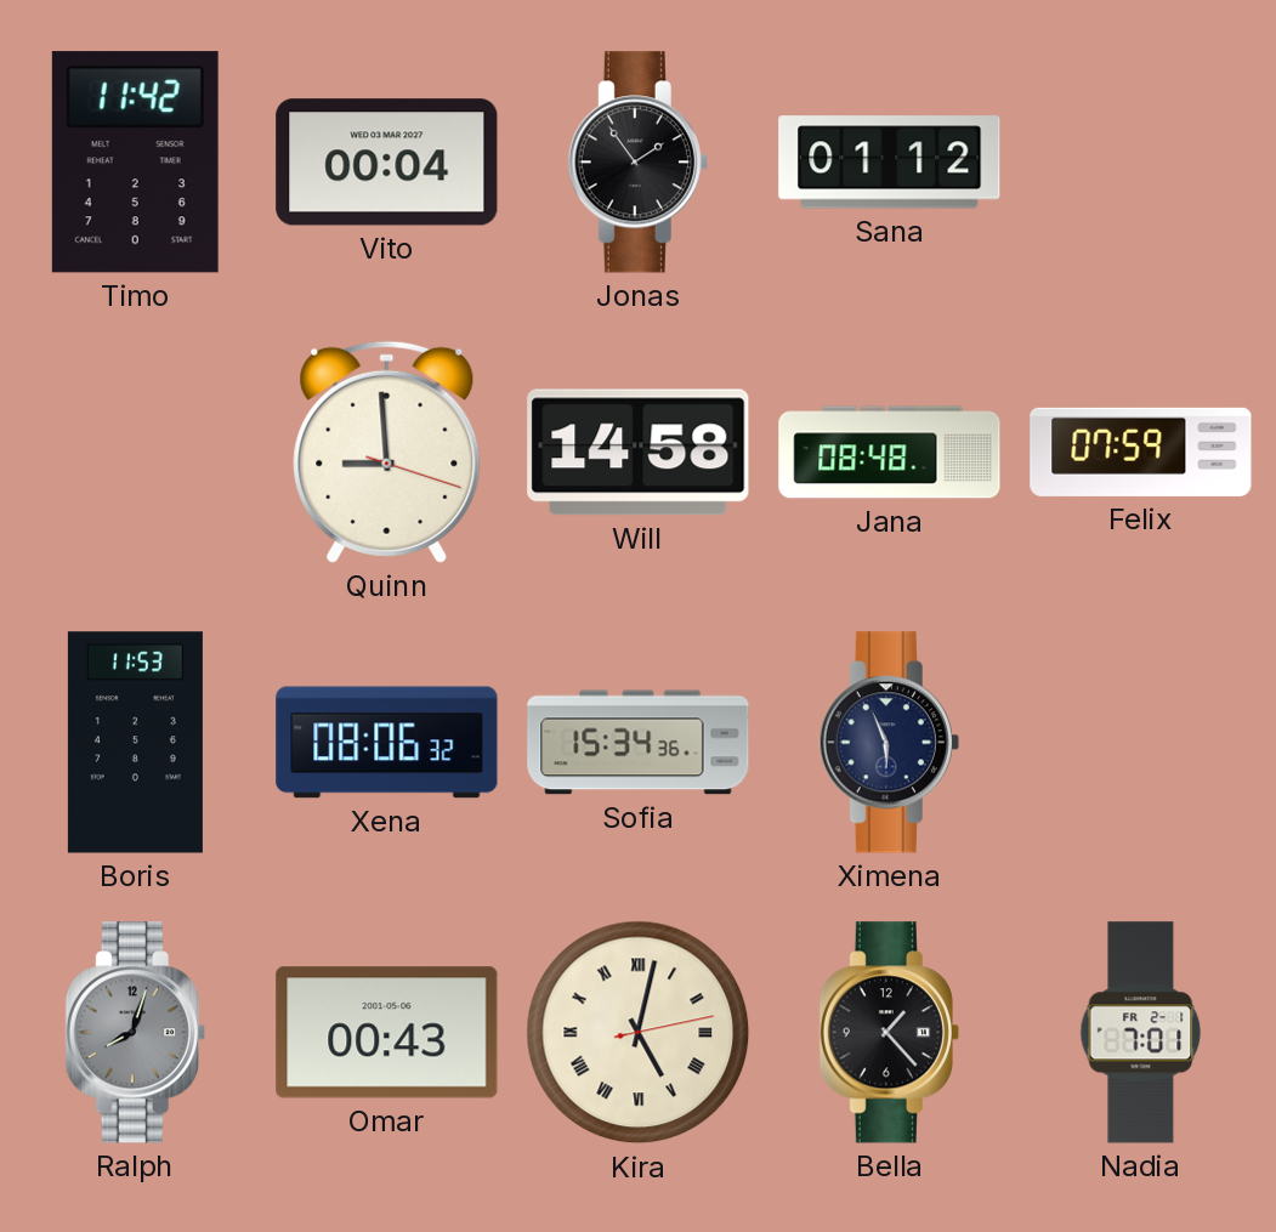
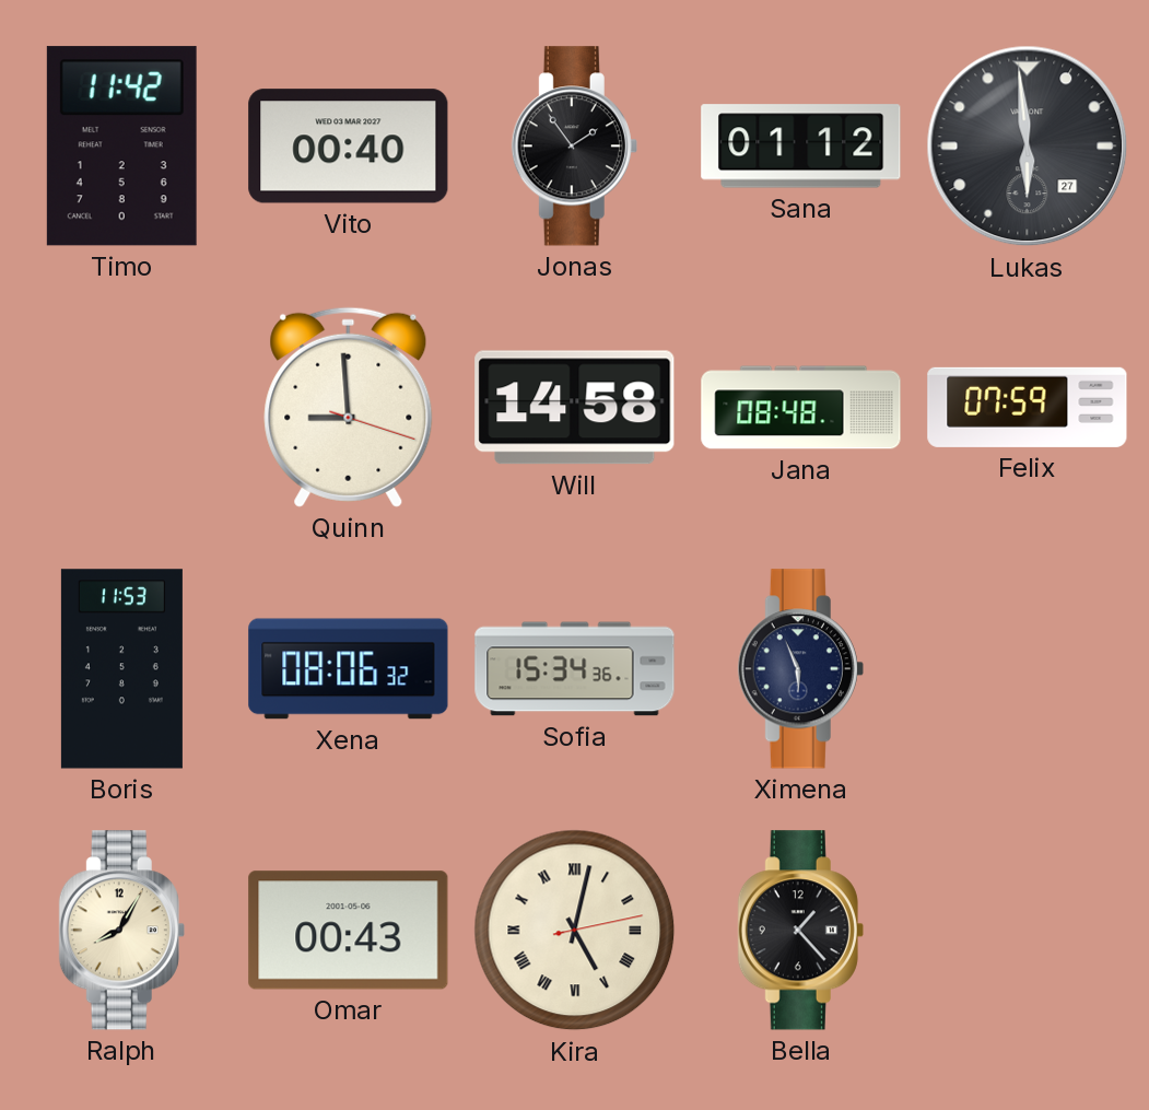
Vito: 00:04 -> 00:40 (349, 147)
Lukas: none -> 5:59 (1028, 147)
Ralph: 8:03 -> 8:05 (121, 931)
Ralph dial: grey -> cream (121, 931)
Nadia: 7:01 -> none (1141, 1033)
